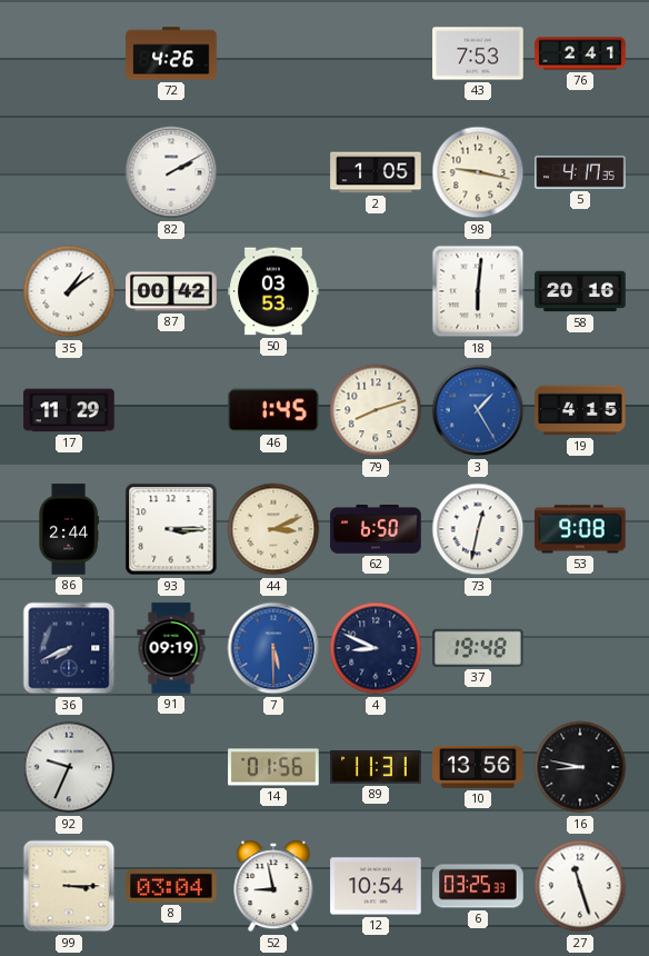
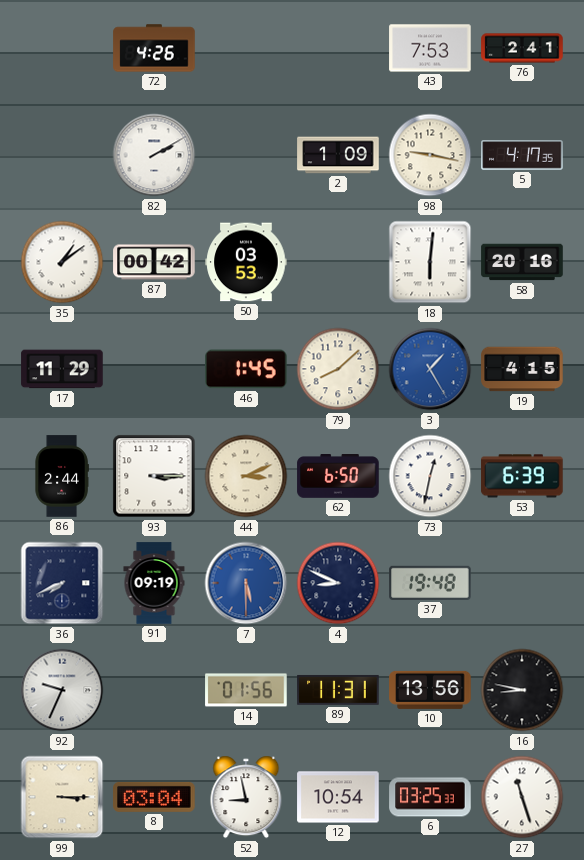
2: 1:05 -> 1:09 (338, 155)
79: 8:12 -> 8:08 (338, 369)
53: 9:08 -> 6:39 (522, 476)
